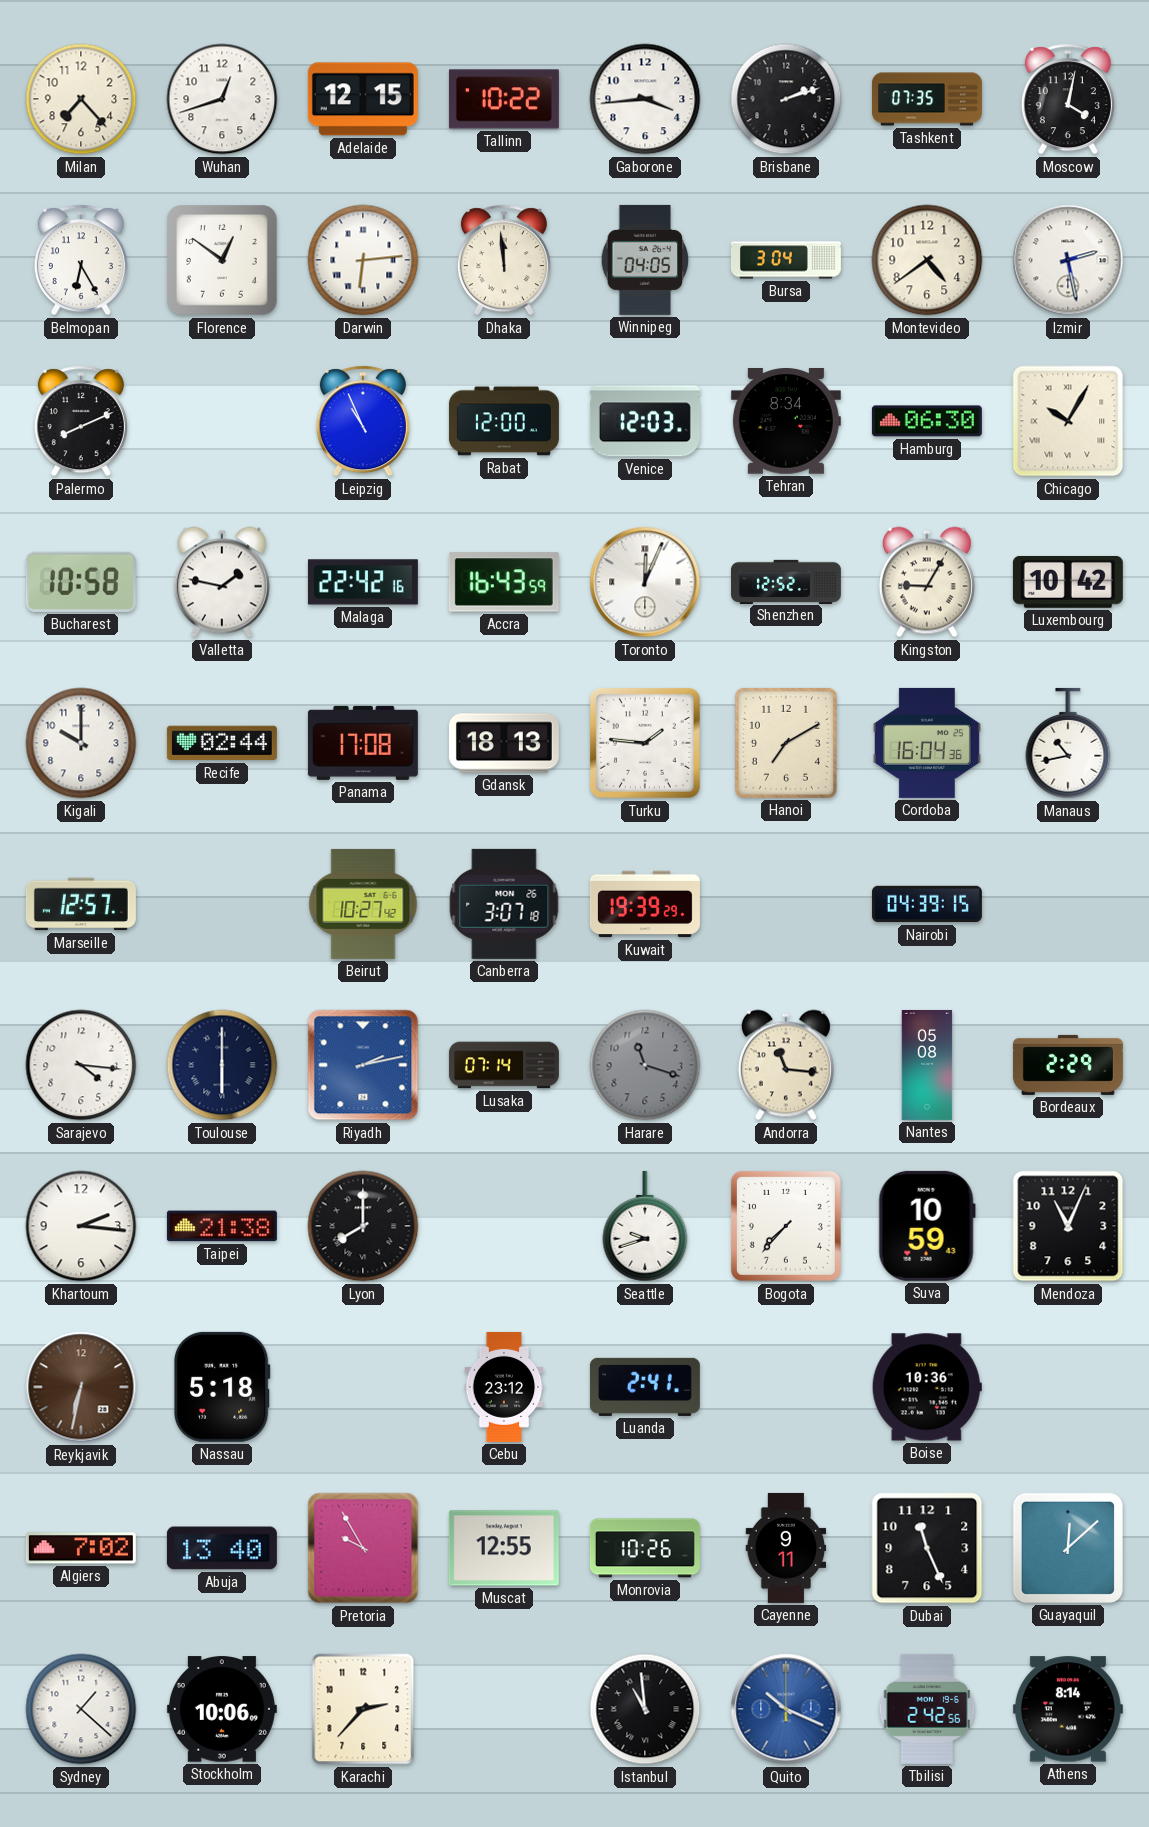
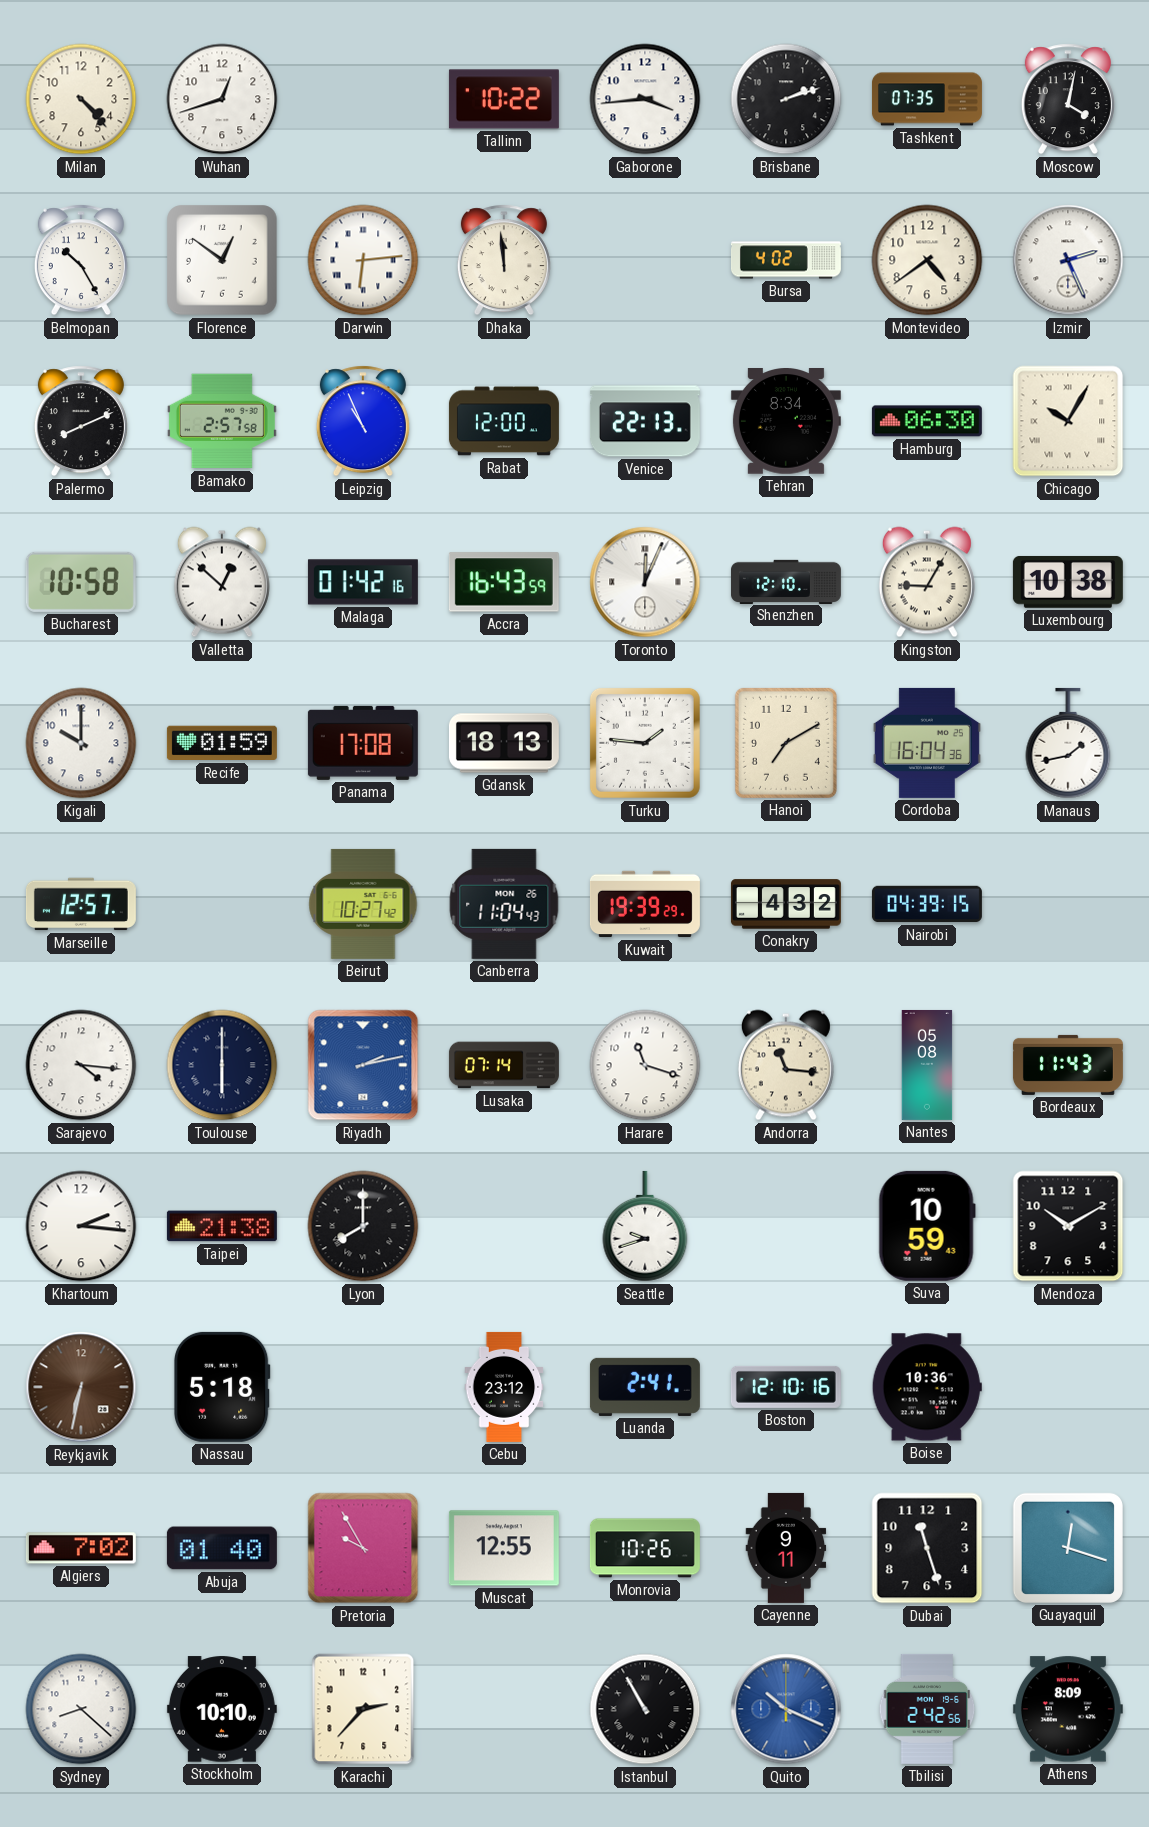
Milan: 7:23 -> 4:23 (81, 99)
Adelaide: 12:15 -> none (363, 99)
Belmopan: 6:25 -> 10:25 (81, 260)
Winnipeg: 04:05 -> none (645, 260)
Bursa: 3:04 -> 4:02 (786, 260)
Izmir: 2:28 -> 2:26 (1068, 260)
Bamako: none -> 2:57 (222, 421)
Venice: 12:03 -> 22:13 (645, 421)
Valletta: 1:47 -> 12:52 (222, 582)
Malaga: 22:42 -> 01:42 (363, 582)
Shenzhen: 12:52 -> 12:10 (786, 581)
Luxembourg: 10:42 -> 10:38 (1068, 582)
Recife: 02:44 -> 01:59 (222, 743)
Manaus: 10:43 -> 1:43 (1068, 743)
Canberra: 3:07 -> 11:04 (504, 904)
Conakry: none -> 4:32 (786, 904)
Harare dial: grey -> white (645, 1065)
Bordeaux: 2:29 -> 11:43 (1068, 1065)
Bogota: 7:37 -> none (786, 1226)
Mendoza: 11:04 -> 10:10 (1068, 1226)
Boston: none -> 12:10 (786, 1387)
Abuja: 13:40 -> 01:40 (222, 1548)
Dubai: 11:26 -> 11:27 (927, 1548)
Guayaquil: 12:08 -> 12:18 (1068, 1548)
Sydney: 1:22 -> 8:22 (81, 1709)
Stockholm: 10:06 -> 10:10 (222, 1709)
Istanbul: 10:59 -> 10:55 (645, 1709)
Athens: 8:14 -> 8:09 (1068, 1709)
